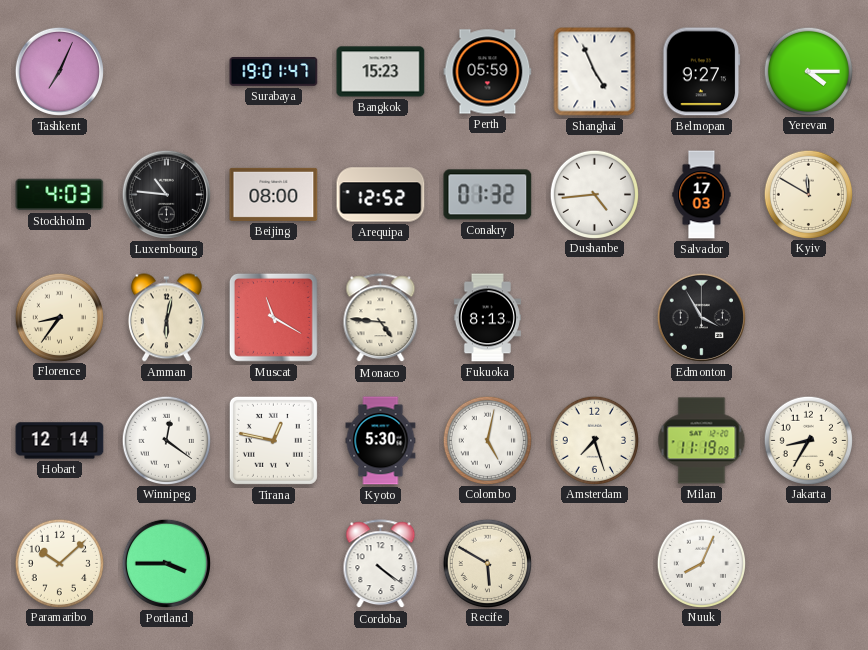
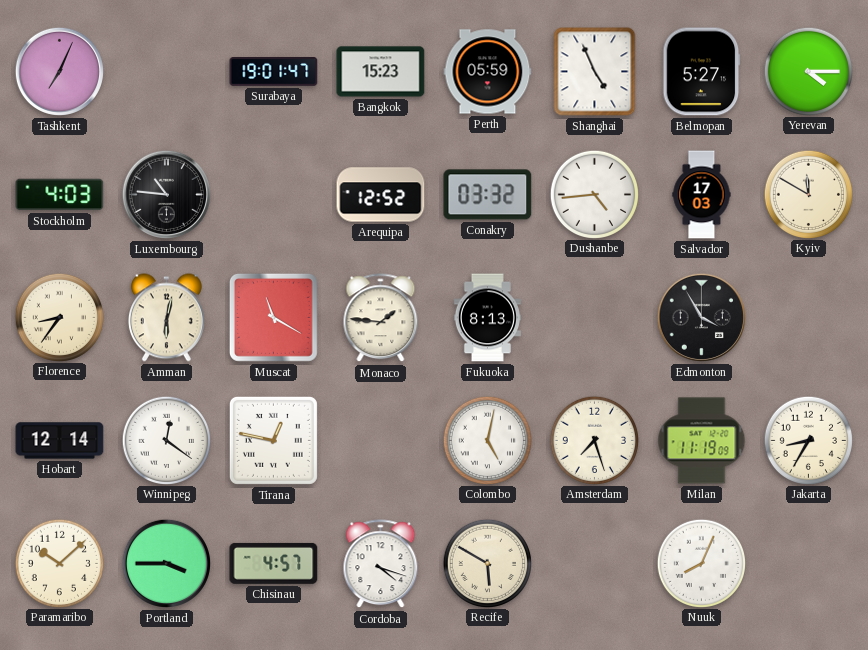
Belmopan: 9:27 -> 5:27 (702, 72)
Beijing: 08:00 -> none (274, 194)
Conakry: 01:32 -> 03:32 (488, 195)
Monaco: 4:46 -> 1:46 (381, 318)
Kyoto: 5:30 -> none (381, 441)
Chisinau: none -> 4:57 (274, 563)
Cordoba: 4:21 -> 4:18 (381, 564)
